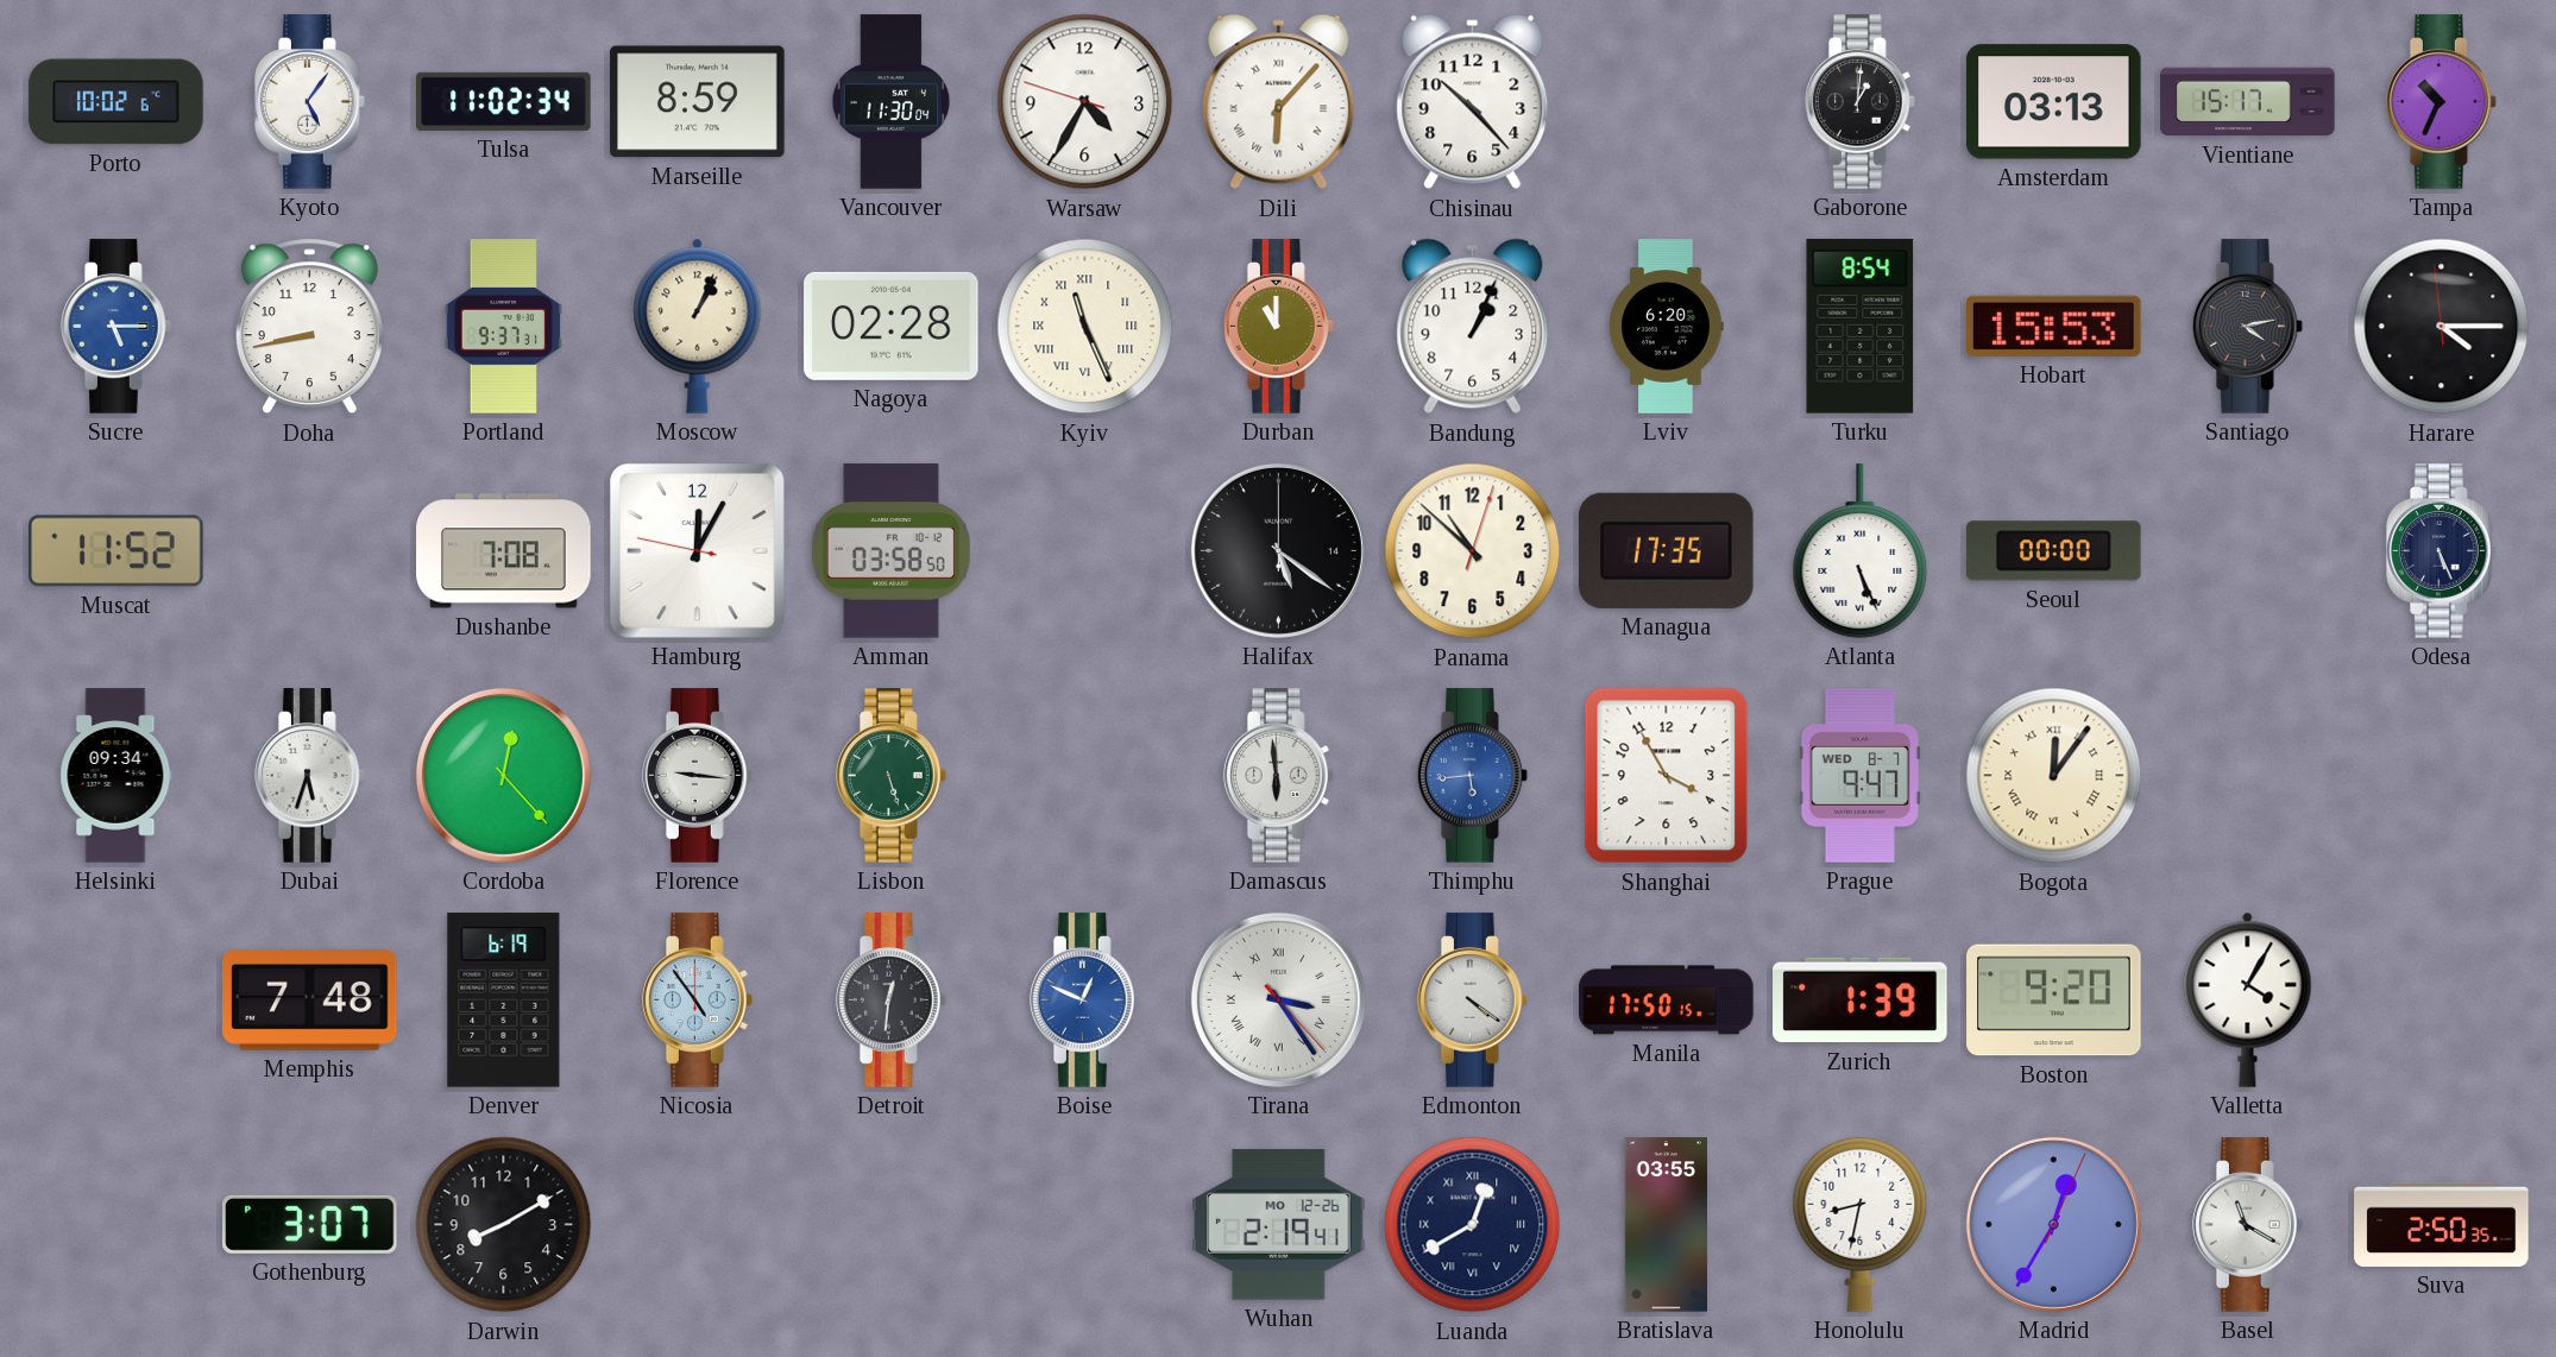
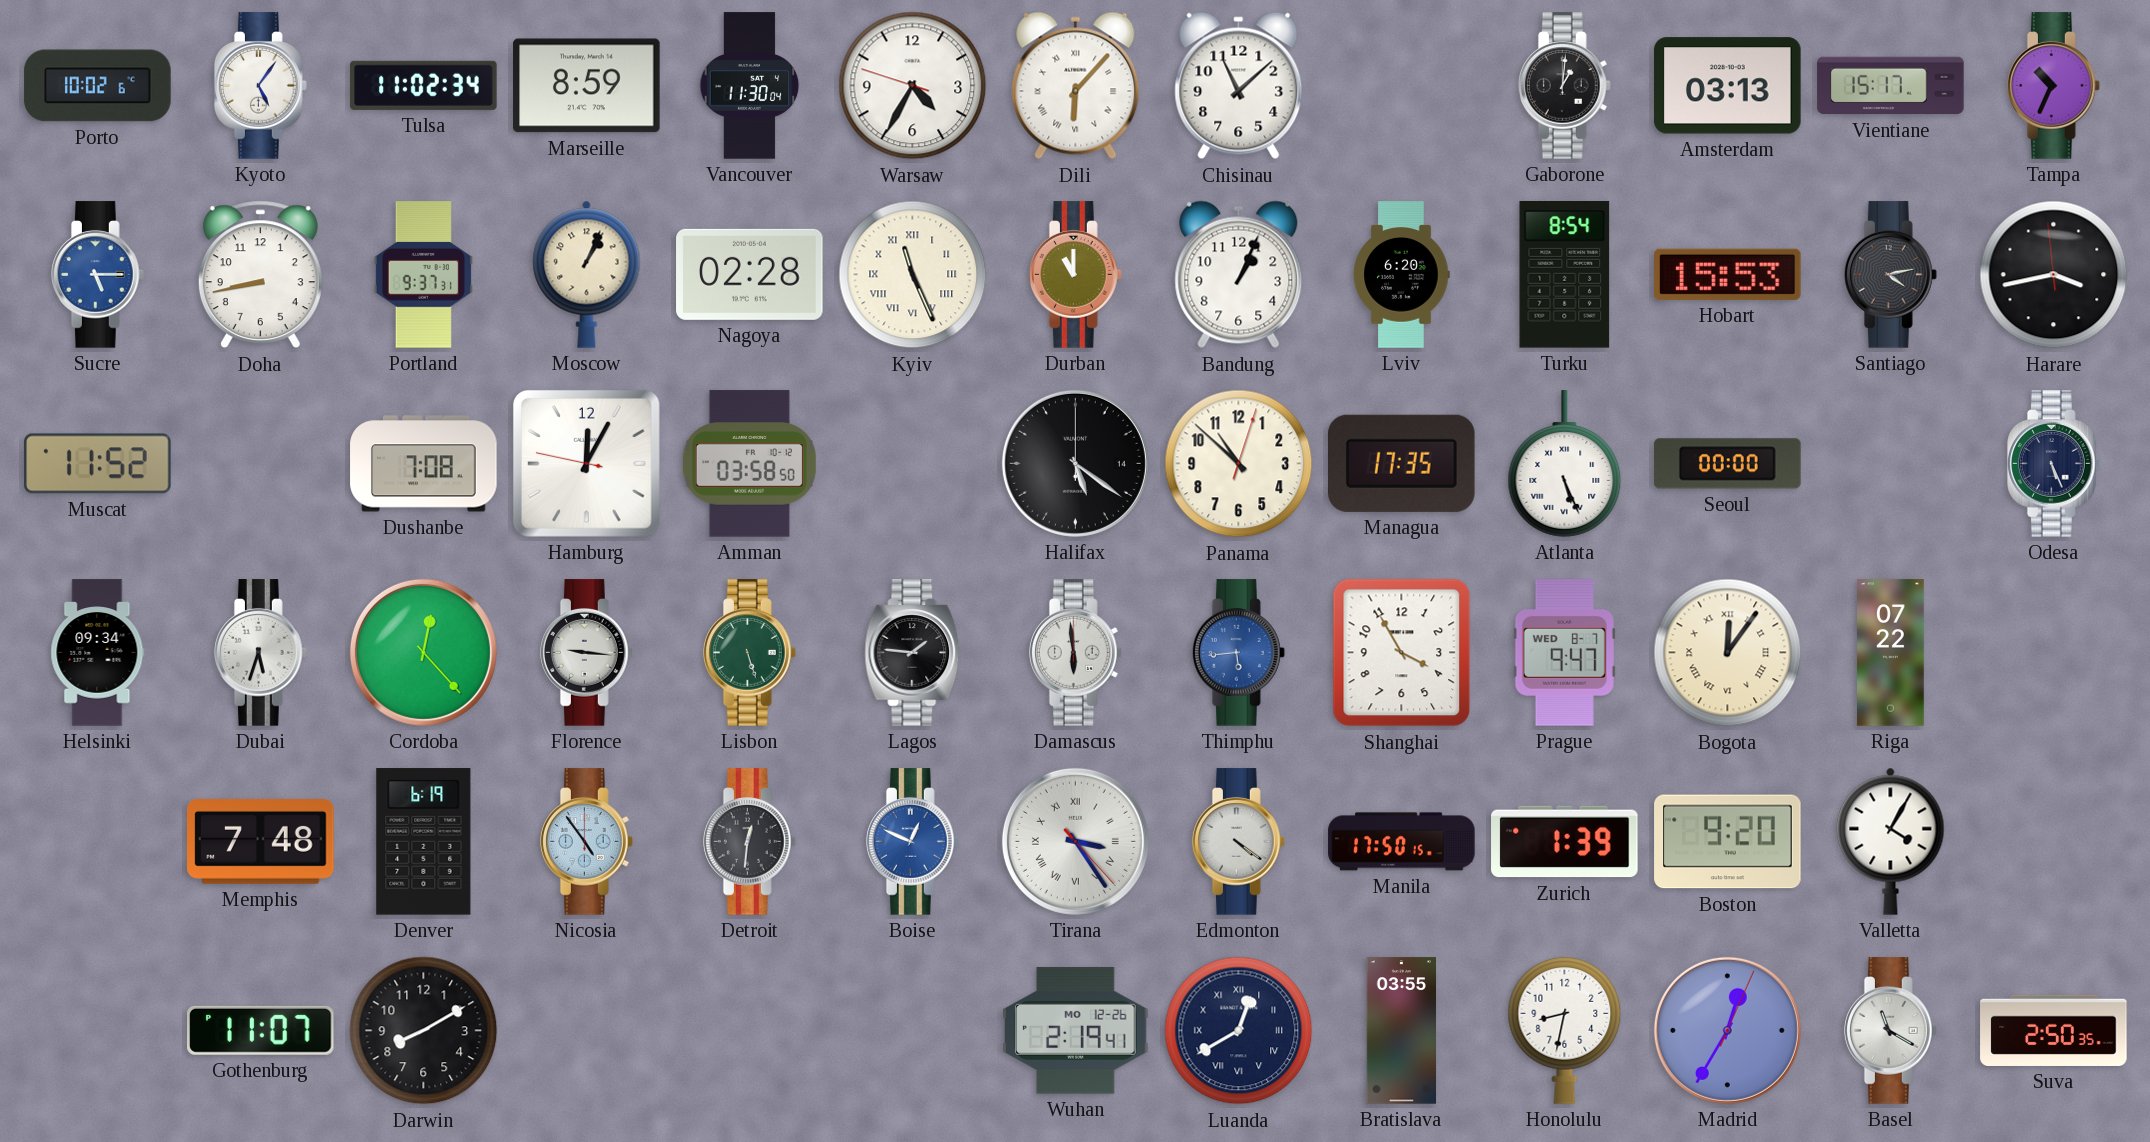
Chisinau: 10:23 -> 11:08 (1239, 86)
Harare: 4:14 -> 3:42 (2054, 275)
Lagos: none -> 1:46 (913, 653)
Riga: none -> 07:22 (1891, 653)
Gothenburg: 3:07 -> 11:07 (261, 1030)
